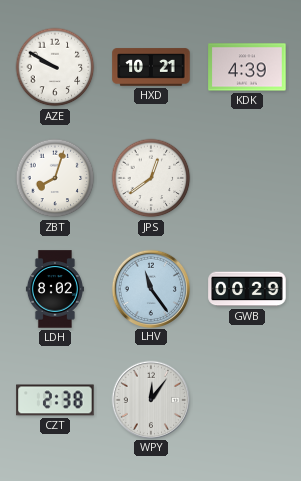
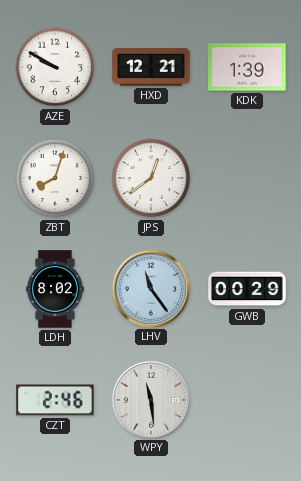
HXD: 10:21 -> 12:21 (151, 67)
KDK: 4:39 -> 1:39 (247, 67)
CZT: 2:38 -> 2:46 (55, 400)
WPY: 12:06 -> 11:29 (150, 399)
